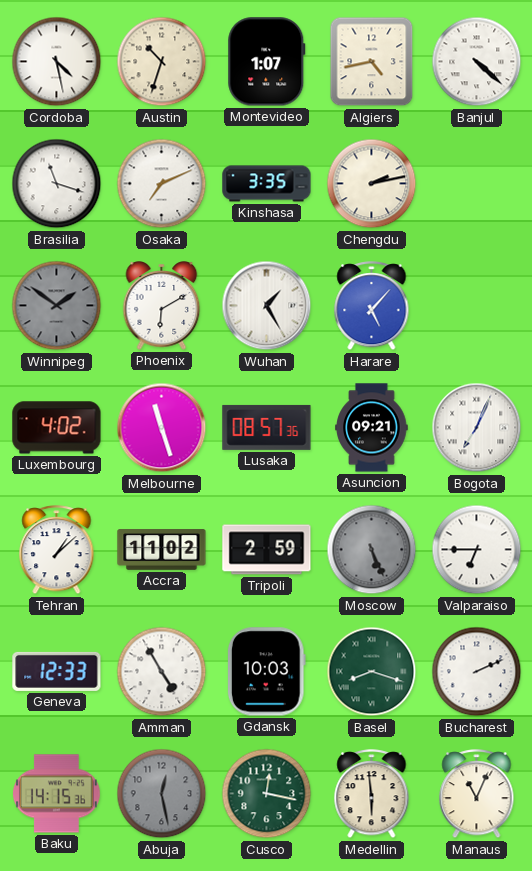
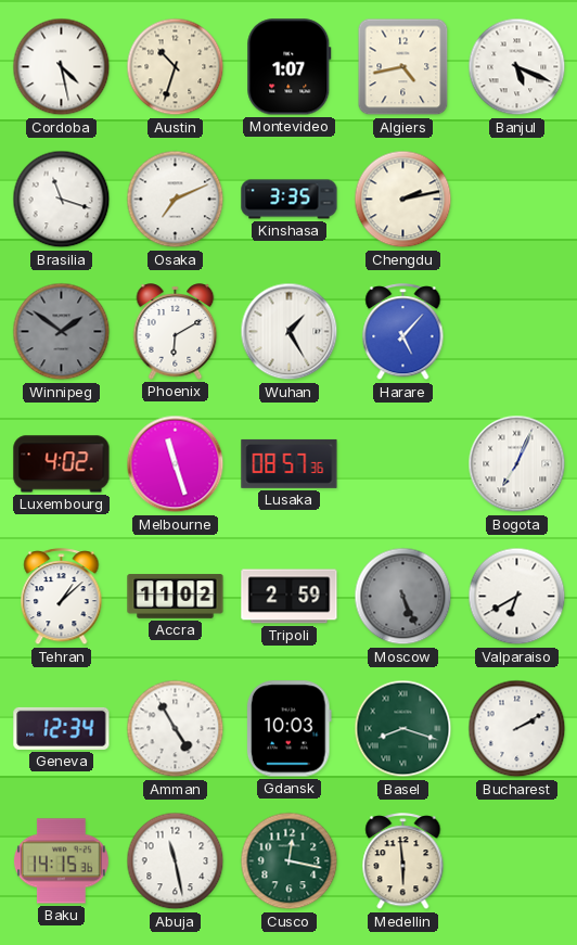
Banjul: 4:22 -> 5:19 (517, 67)
Asuncion: 09:21 -> none (372, 428)
Valparaiso: 6:45 -> 6:40 (517, 597)
Geneva: 12:33 -> 12:34 (62, 728)
Bucharest: 2:11 -> 2:10 (517, 729)
Abuja: 12:28 -> 11:28 (176, 861)
Abuja dial: grey -> white (176, 861)
Manaus: 11:04 -> none (477, 794)
